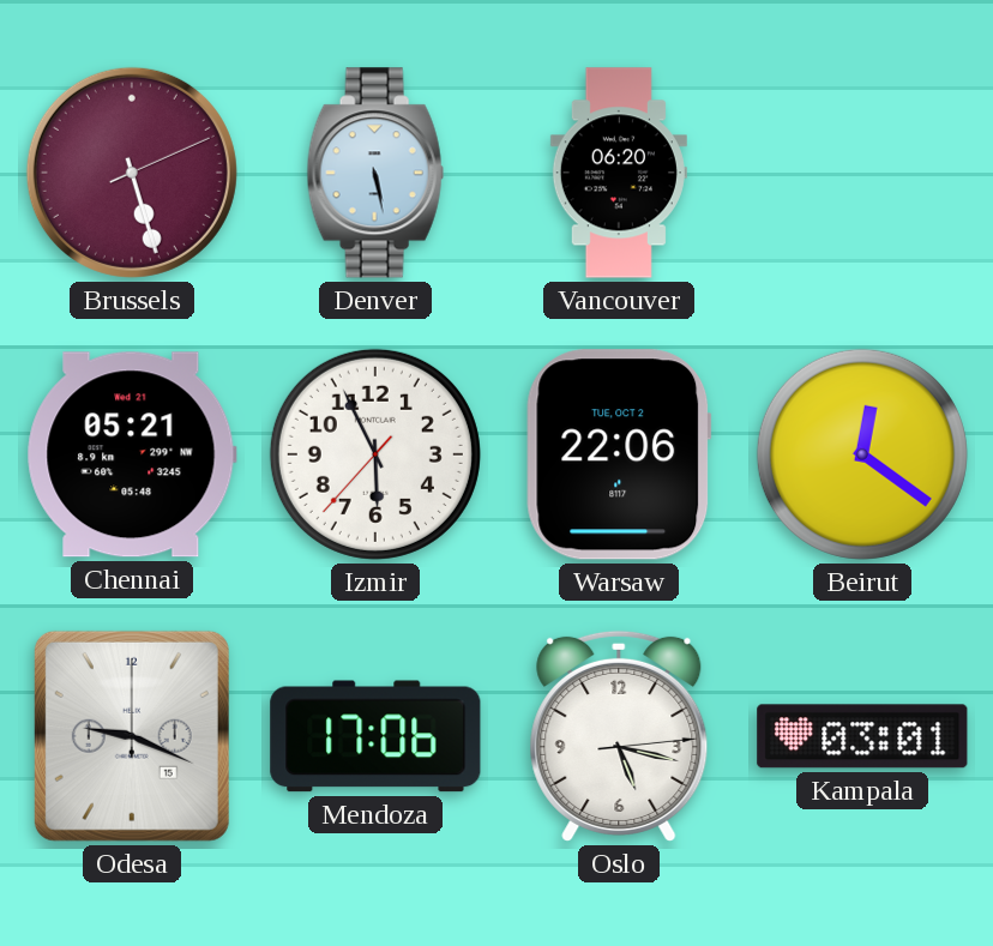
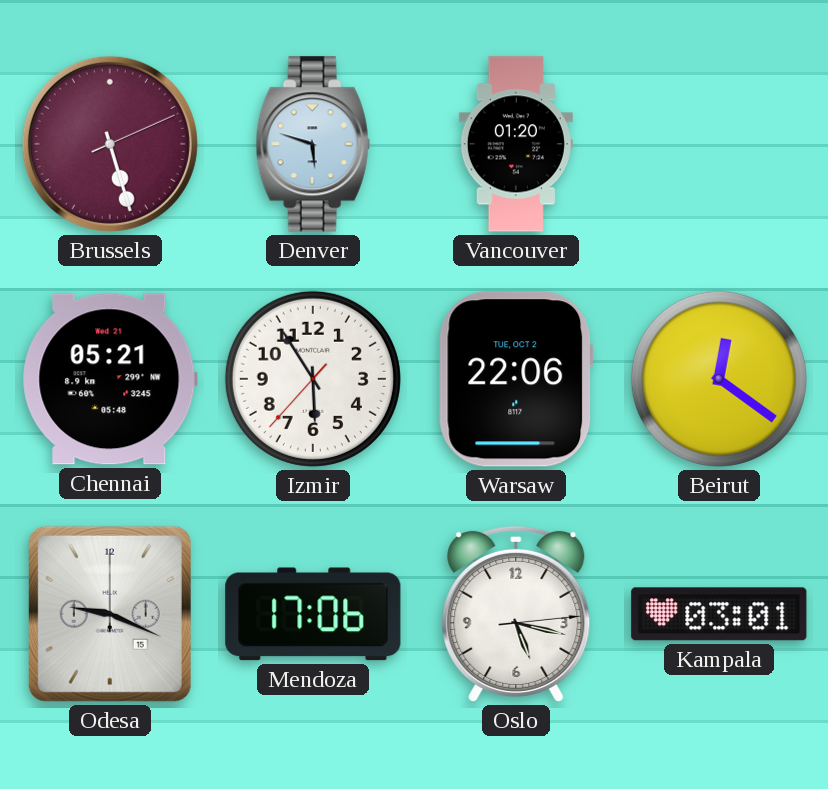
Denver: 5:28 -> 5:48 (313, 144)
Vancouver: 06:20 -> 01:20 (516, 144)
Izmir: 5:55 -> 5:54 (313, 379)
